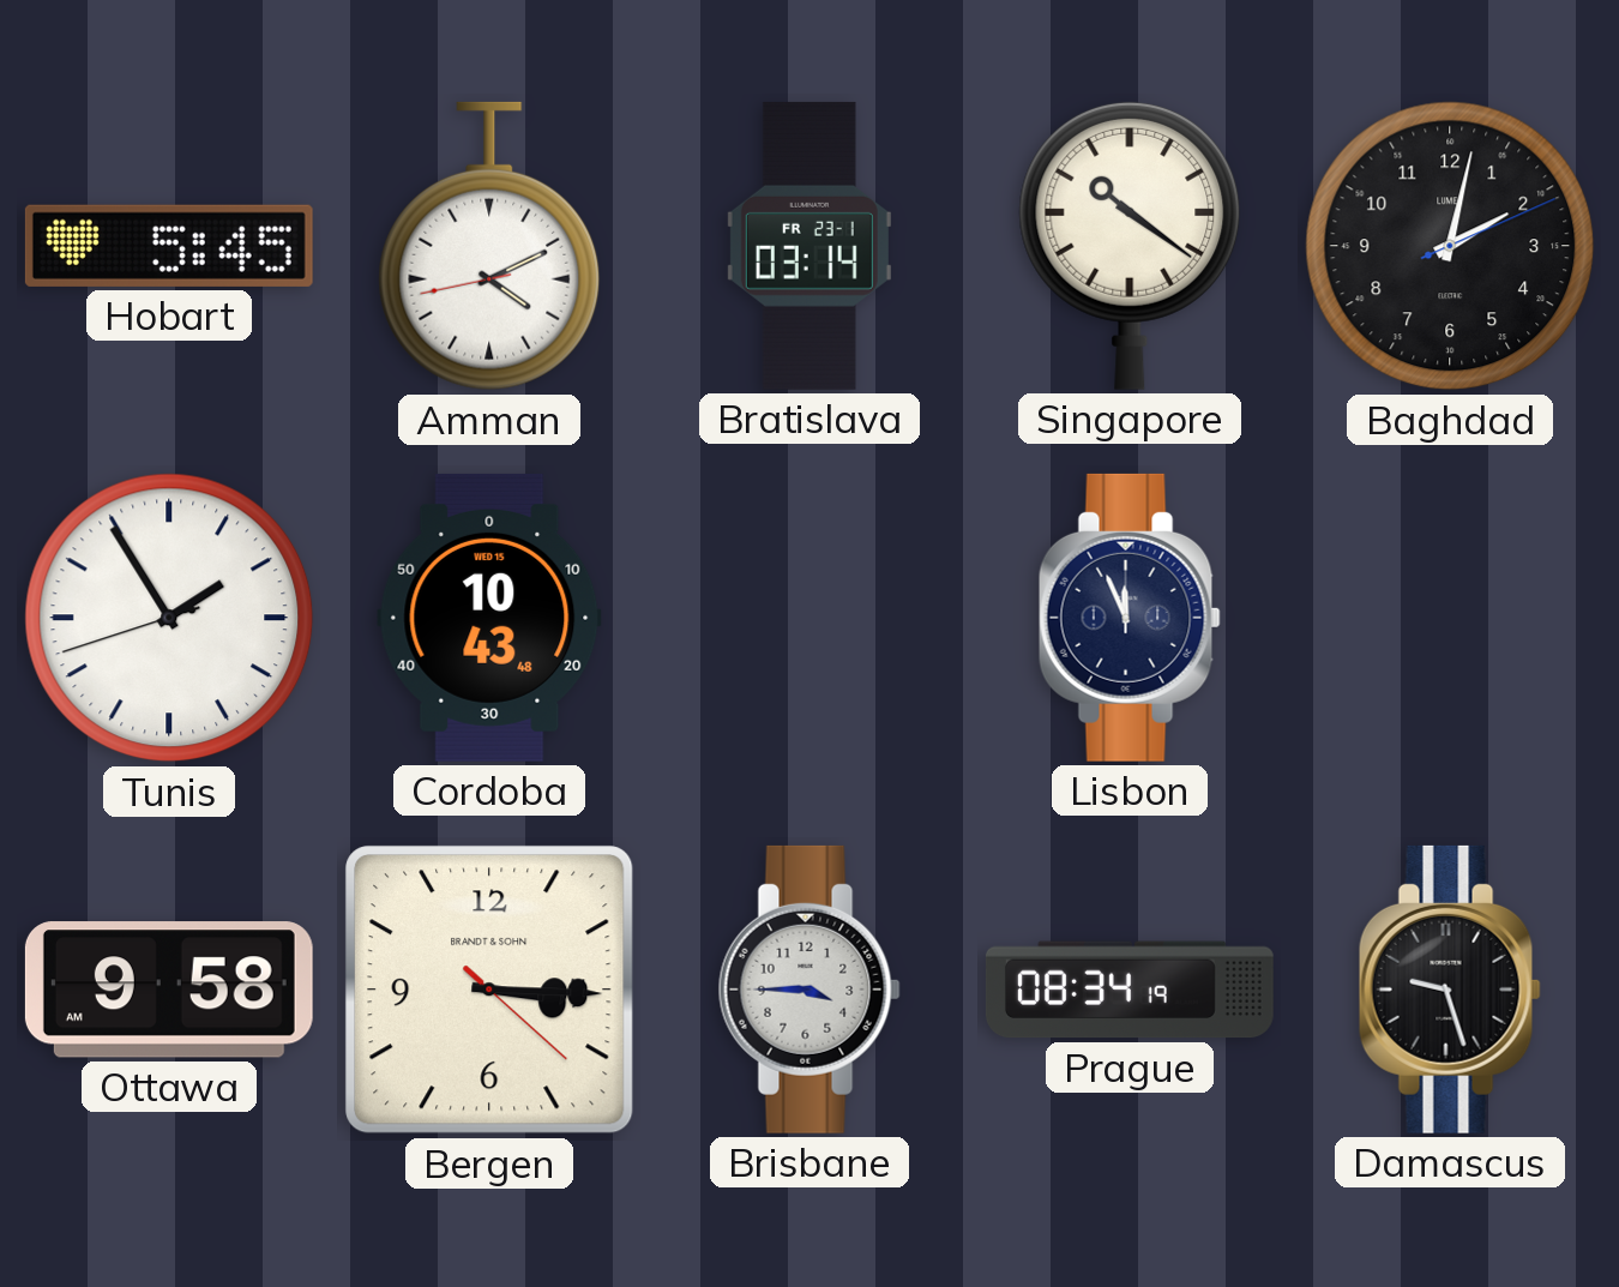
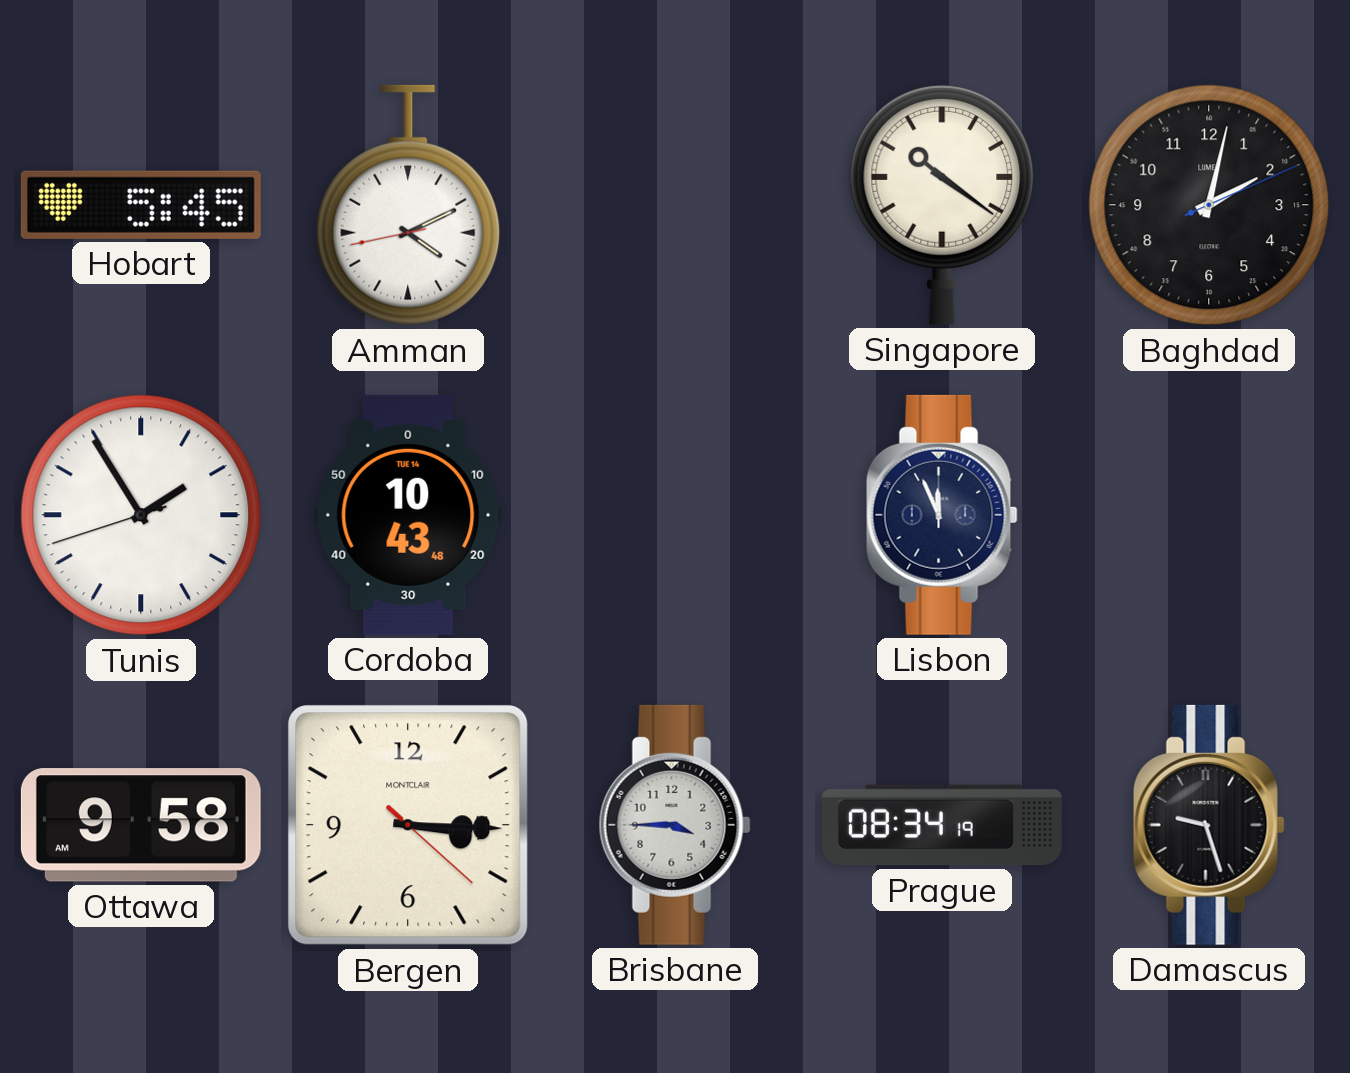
Bratislava: 03:14 -> none (809, 246)
Cordoba date: WED 15 -> TUE 14 (408, 515)
Bergen brand: BRANDT & SOHN -> MONTCLAIR (408, 825)
